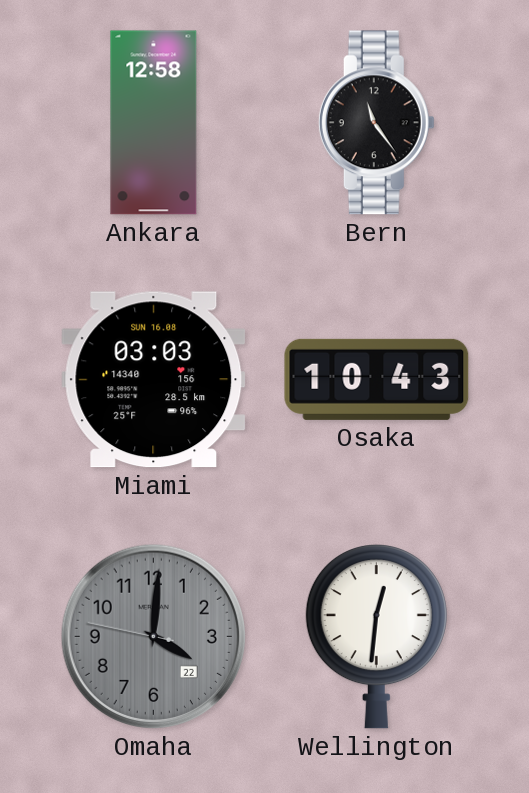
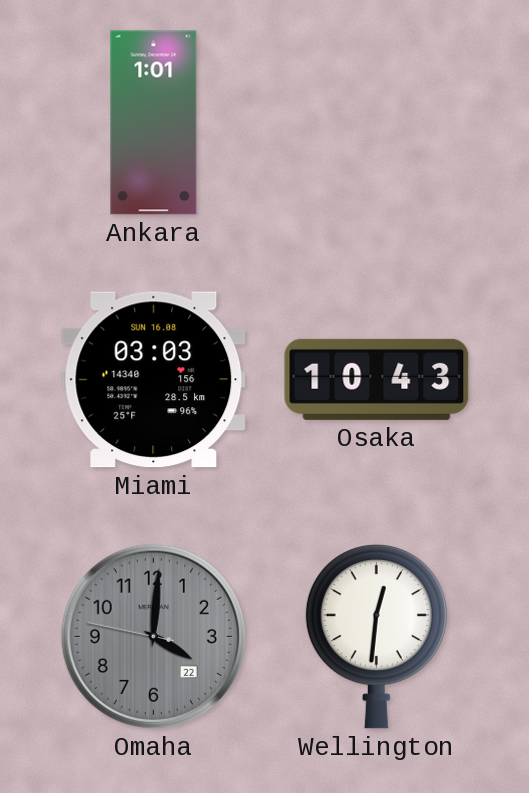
Ankara: 12:58 -> 1:01 (154, 123)
Bern: 11:24 -> none (376, 123)
